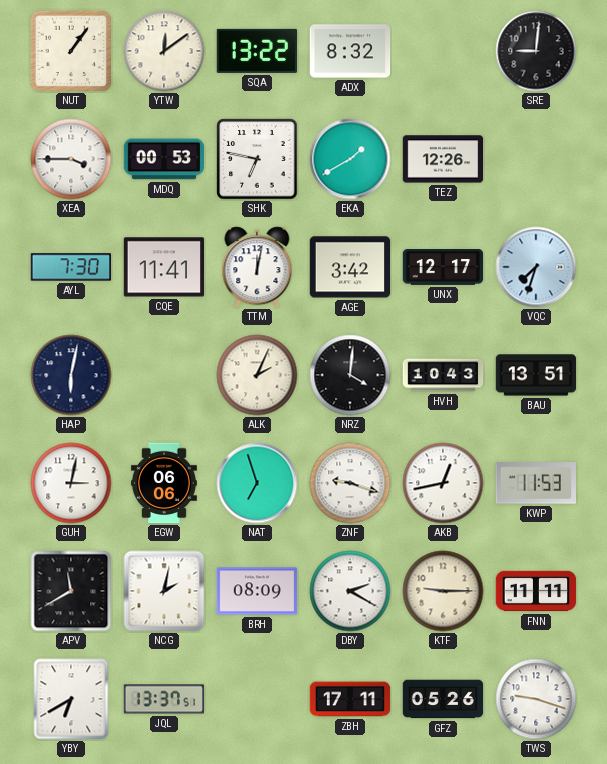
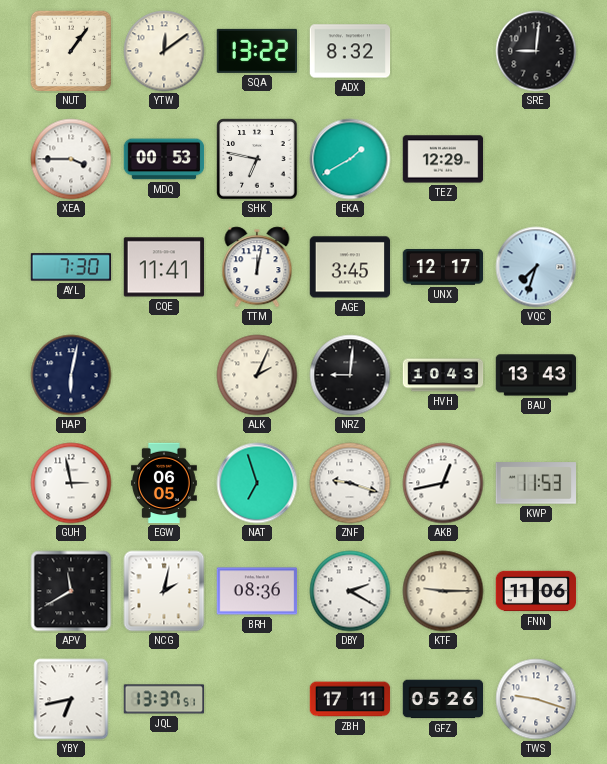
TEZ: 12:26 -> 12:29 (443, 159)
AGE: 3:42 -> 3:45 (350, 267)
NRZ: 4:01 -> 9:01 (350, 375)
BAU: 13:51 -> 13:43 (536, 375)
GUH: 3:02 -> 2:58 (71, 483)
EGW: 06:06 -> 06:05 (164, 483)
BRH: 08:09 -> 08:36 (257, 591)
FNN: 11:11 -> 11:06 (536, 591)
YBY: 6:40 -> 6:43 (71, 699)
